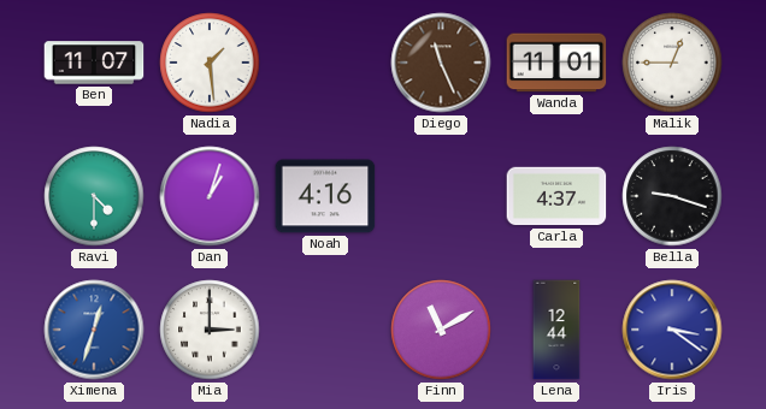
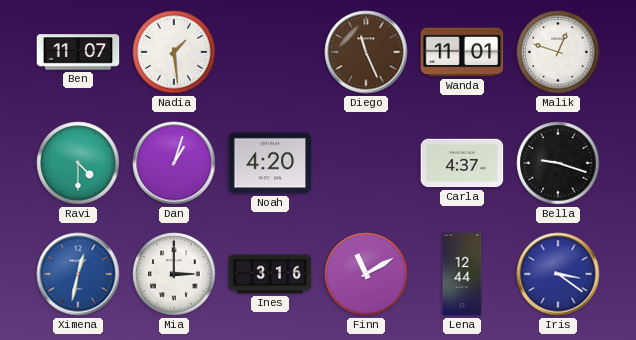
Malik: 12:45 -> 12:48 (558, 52)
Noah: 4:16 -> 4:20 (270, 163)
Ximena: 12:33 -> 12:32 (78, 274)
Ines: none -> 3:16 (270, 274)
